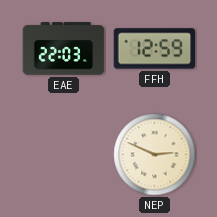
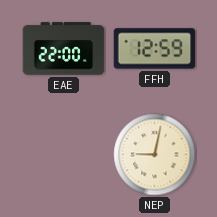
EAE: 22:03 -> 22:00 (64, 49)
NEP: 2:49 -> 9:02 (155, 155)
